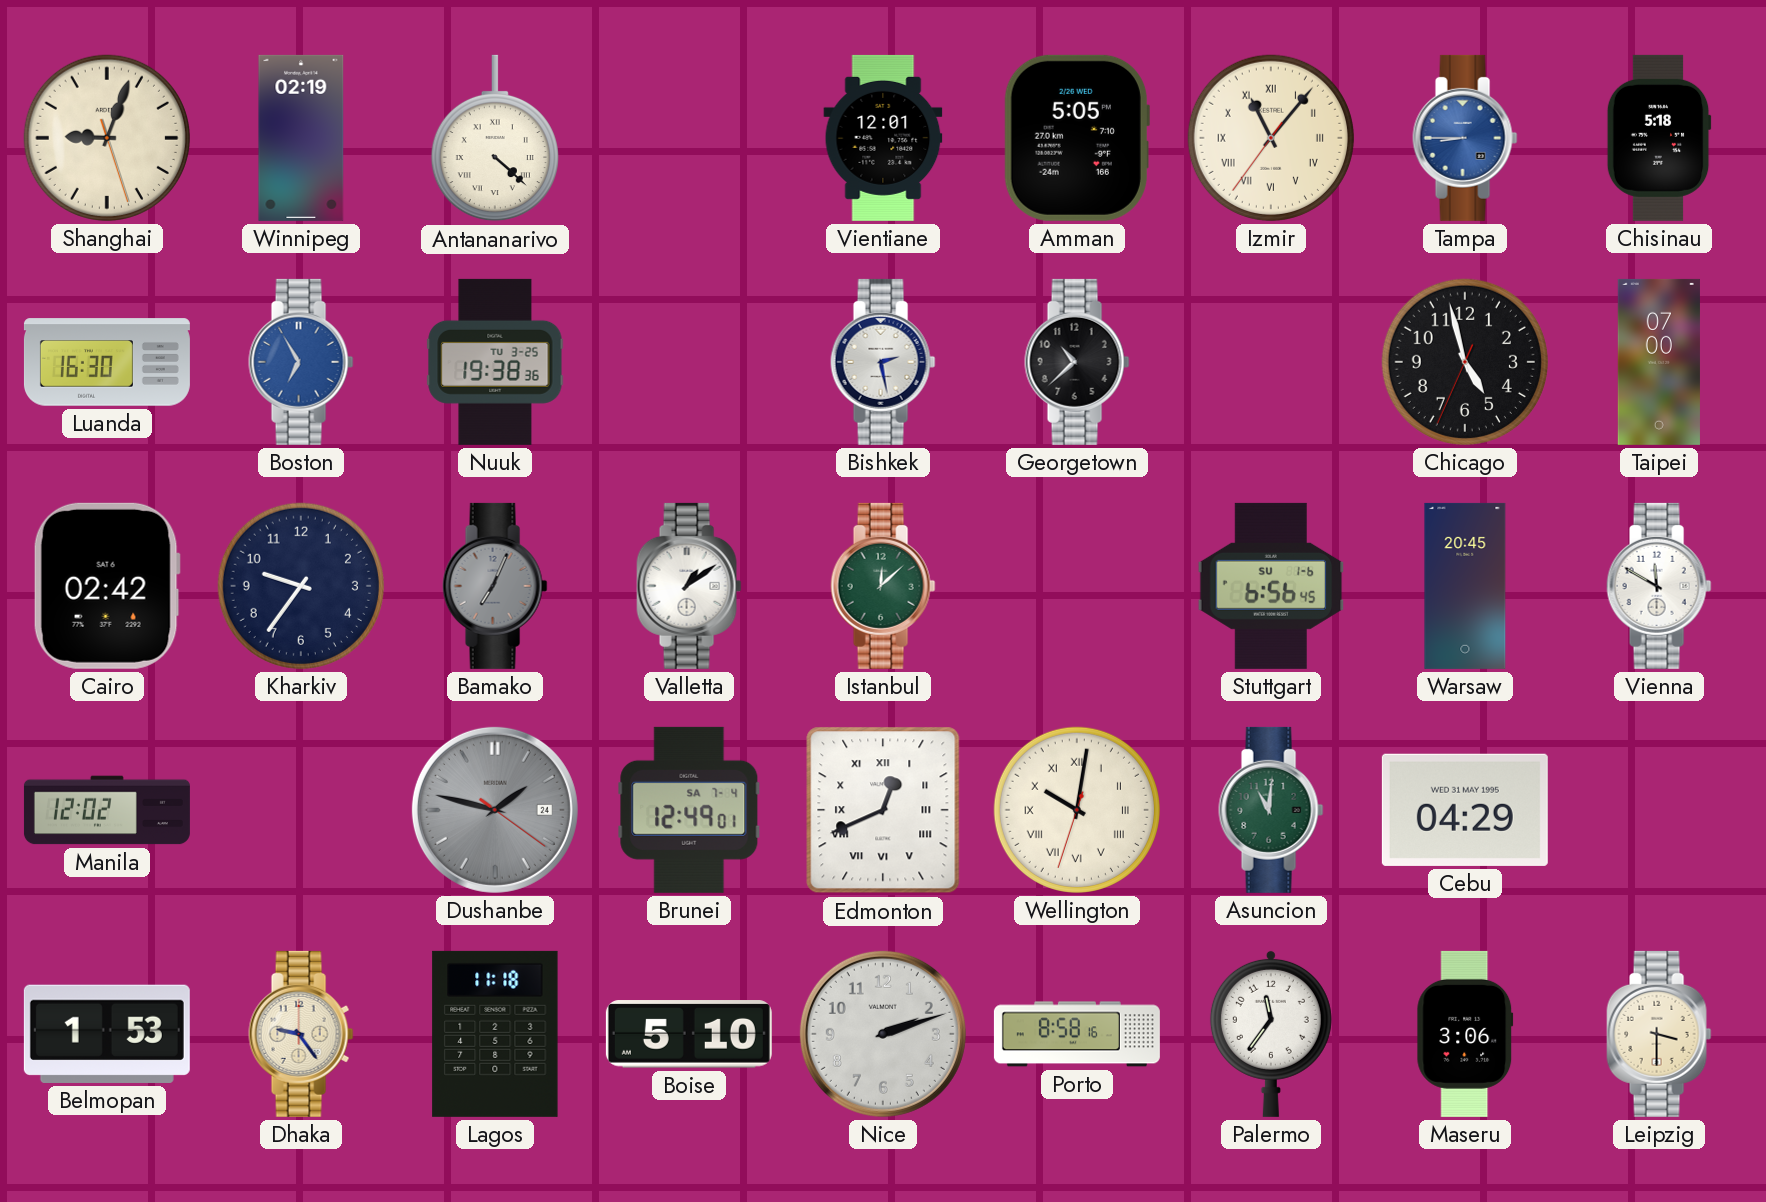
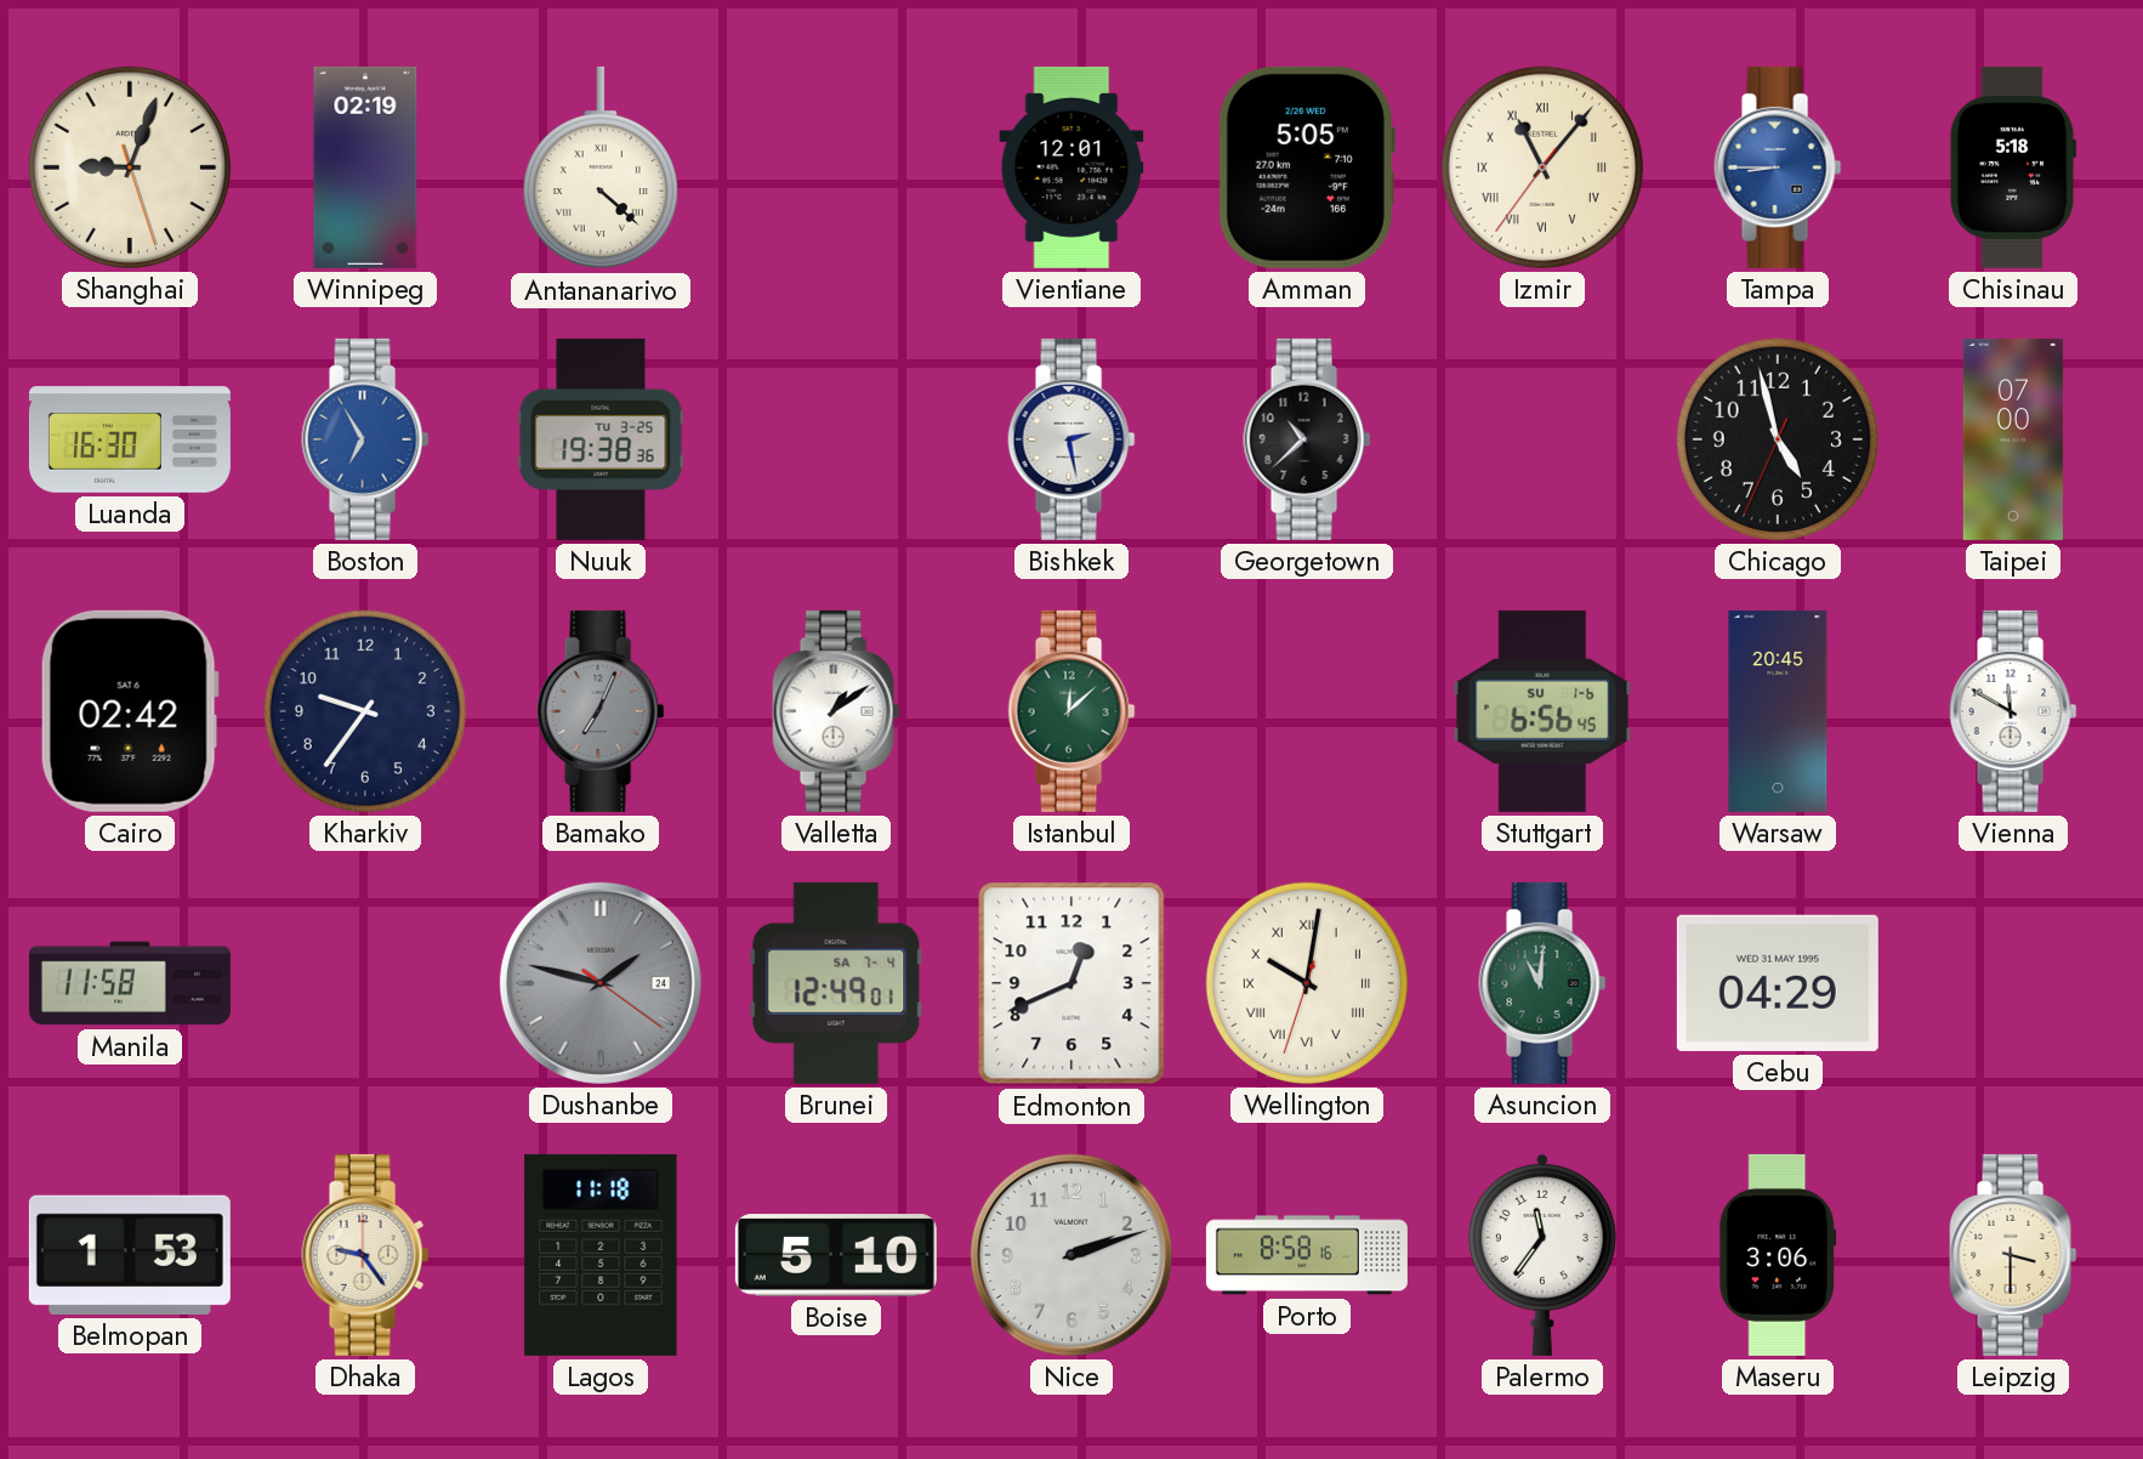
Manila: 12:02 -> 11:58 (130, 983)
Edmonton numerals: Roman -> Arabic (1071, 983)
